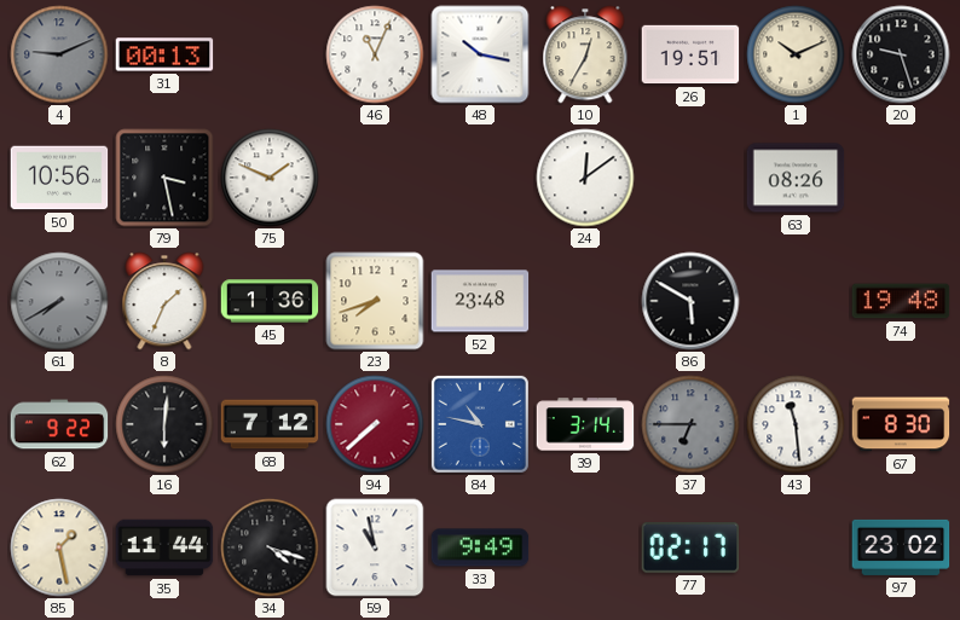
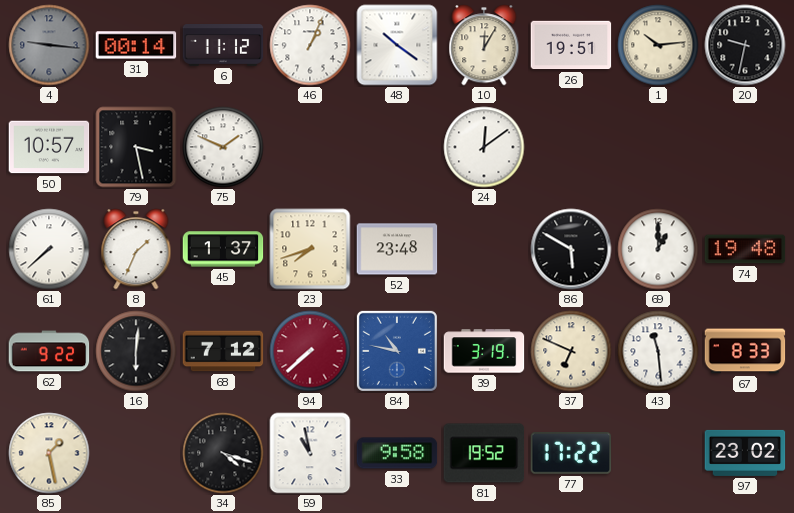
4: 9:11 -> 9:16 (49, 45)
31: 00:13 -> 00:14 (136, 45)
6: none -> 11:12 (223, 45)
46: 11:04 -> 1:04 (310, 45)
48: 10:17 -> 10:21 (397, 45)
10: 12:35 -> 12:05 (484, 45)
1: 10:11 -> 10:14 (658, 45)
20: 9:27 -> 9:32 (745, 45)
50: 10:56 -> 10:57 (49, 147)
63: 08:26 -> none (796, 178)
61: 7:40 -> 7:38 (49, 249)
61 dial: grey -> white (49, 249)
45: 1:36 -> 1:37 (223, 249)
69: none -> 1:00 (658, 249)
39: 3:14 -> 3:19 (484, 351)
37: 6:45 -> 6:49 (571, 351)
37 dial: grey -> cream (571, 351)
67: 8:30 -> 8:33 (745, 351)
35: 11:44 -> none (164, 547)
33: 9:49 -> 9:58 (397, 453)
81: none -> 19:52 (484, 453)
77: 02:17 -> 17:22 (571, 454)
